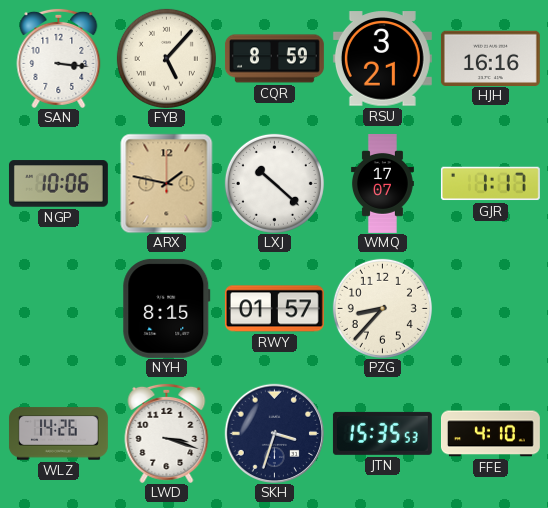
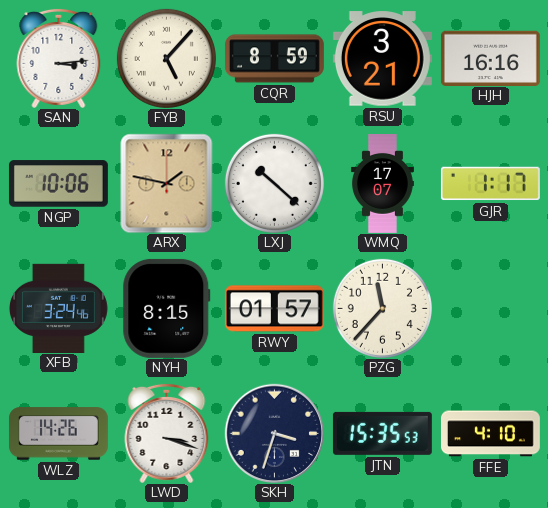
SAN: 3:16 -> 3:14 (59, 58)
XFB: none -> 3:24 (58, 308)
PZG: 8:37 -> 11:37 (382, 308)
